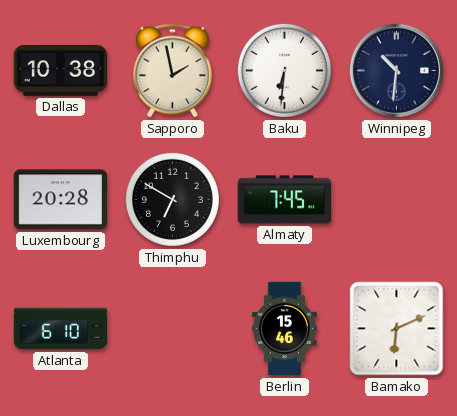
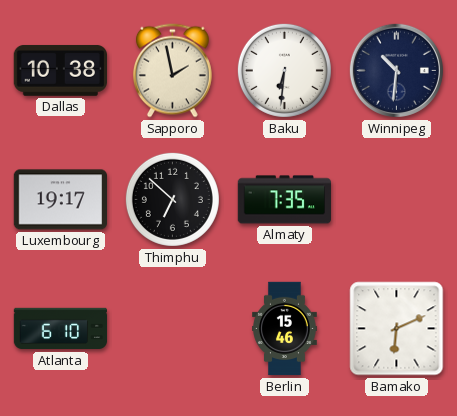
Luxembourg: 20:28 -> 19:17 (60, 200)
Thimphu: 6:50 -> 6:52 (172, 199)
Almaty: 7:45 -> 7:35 (285, 200)
